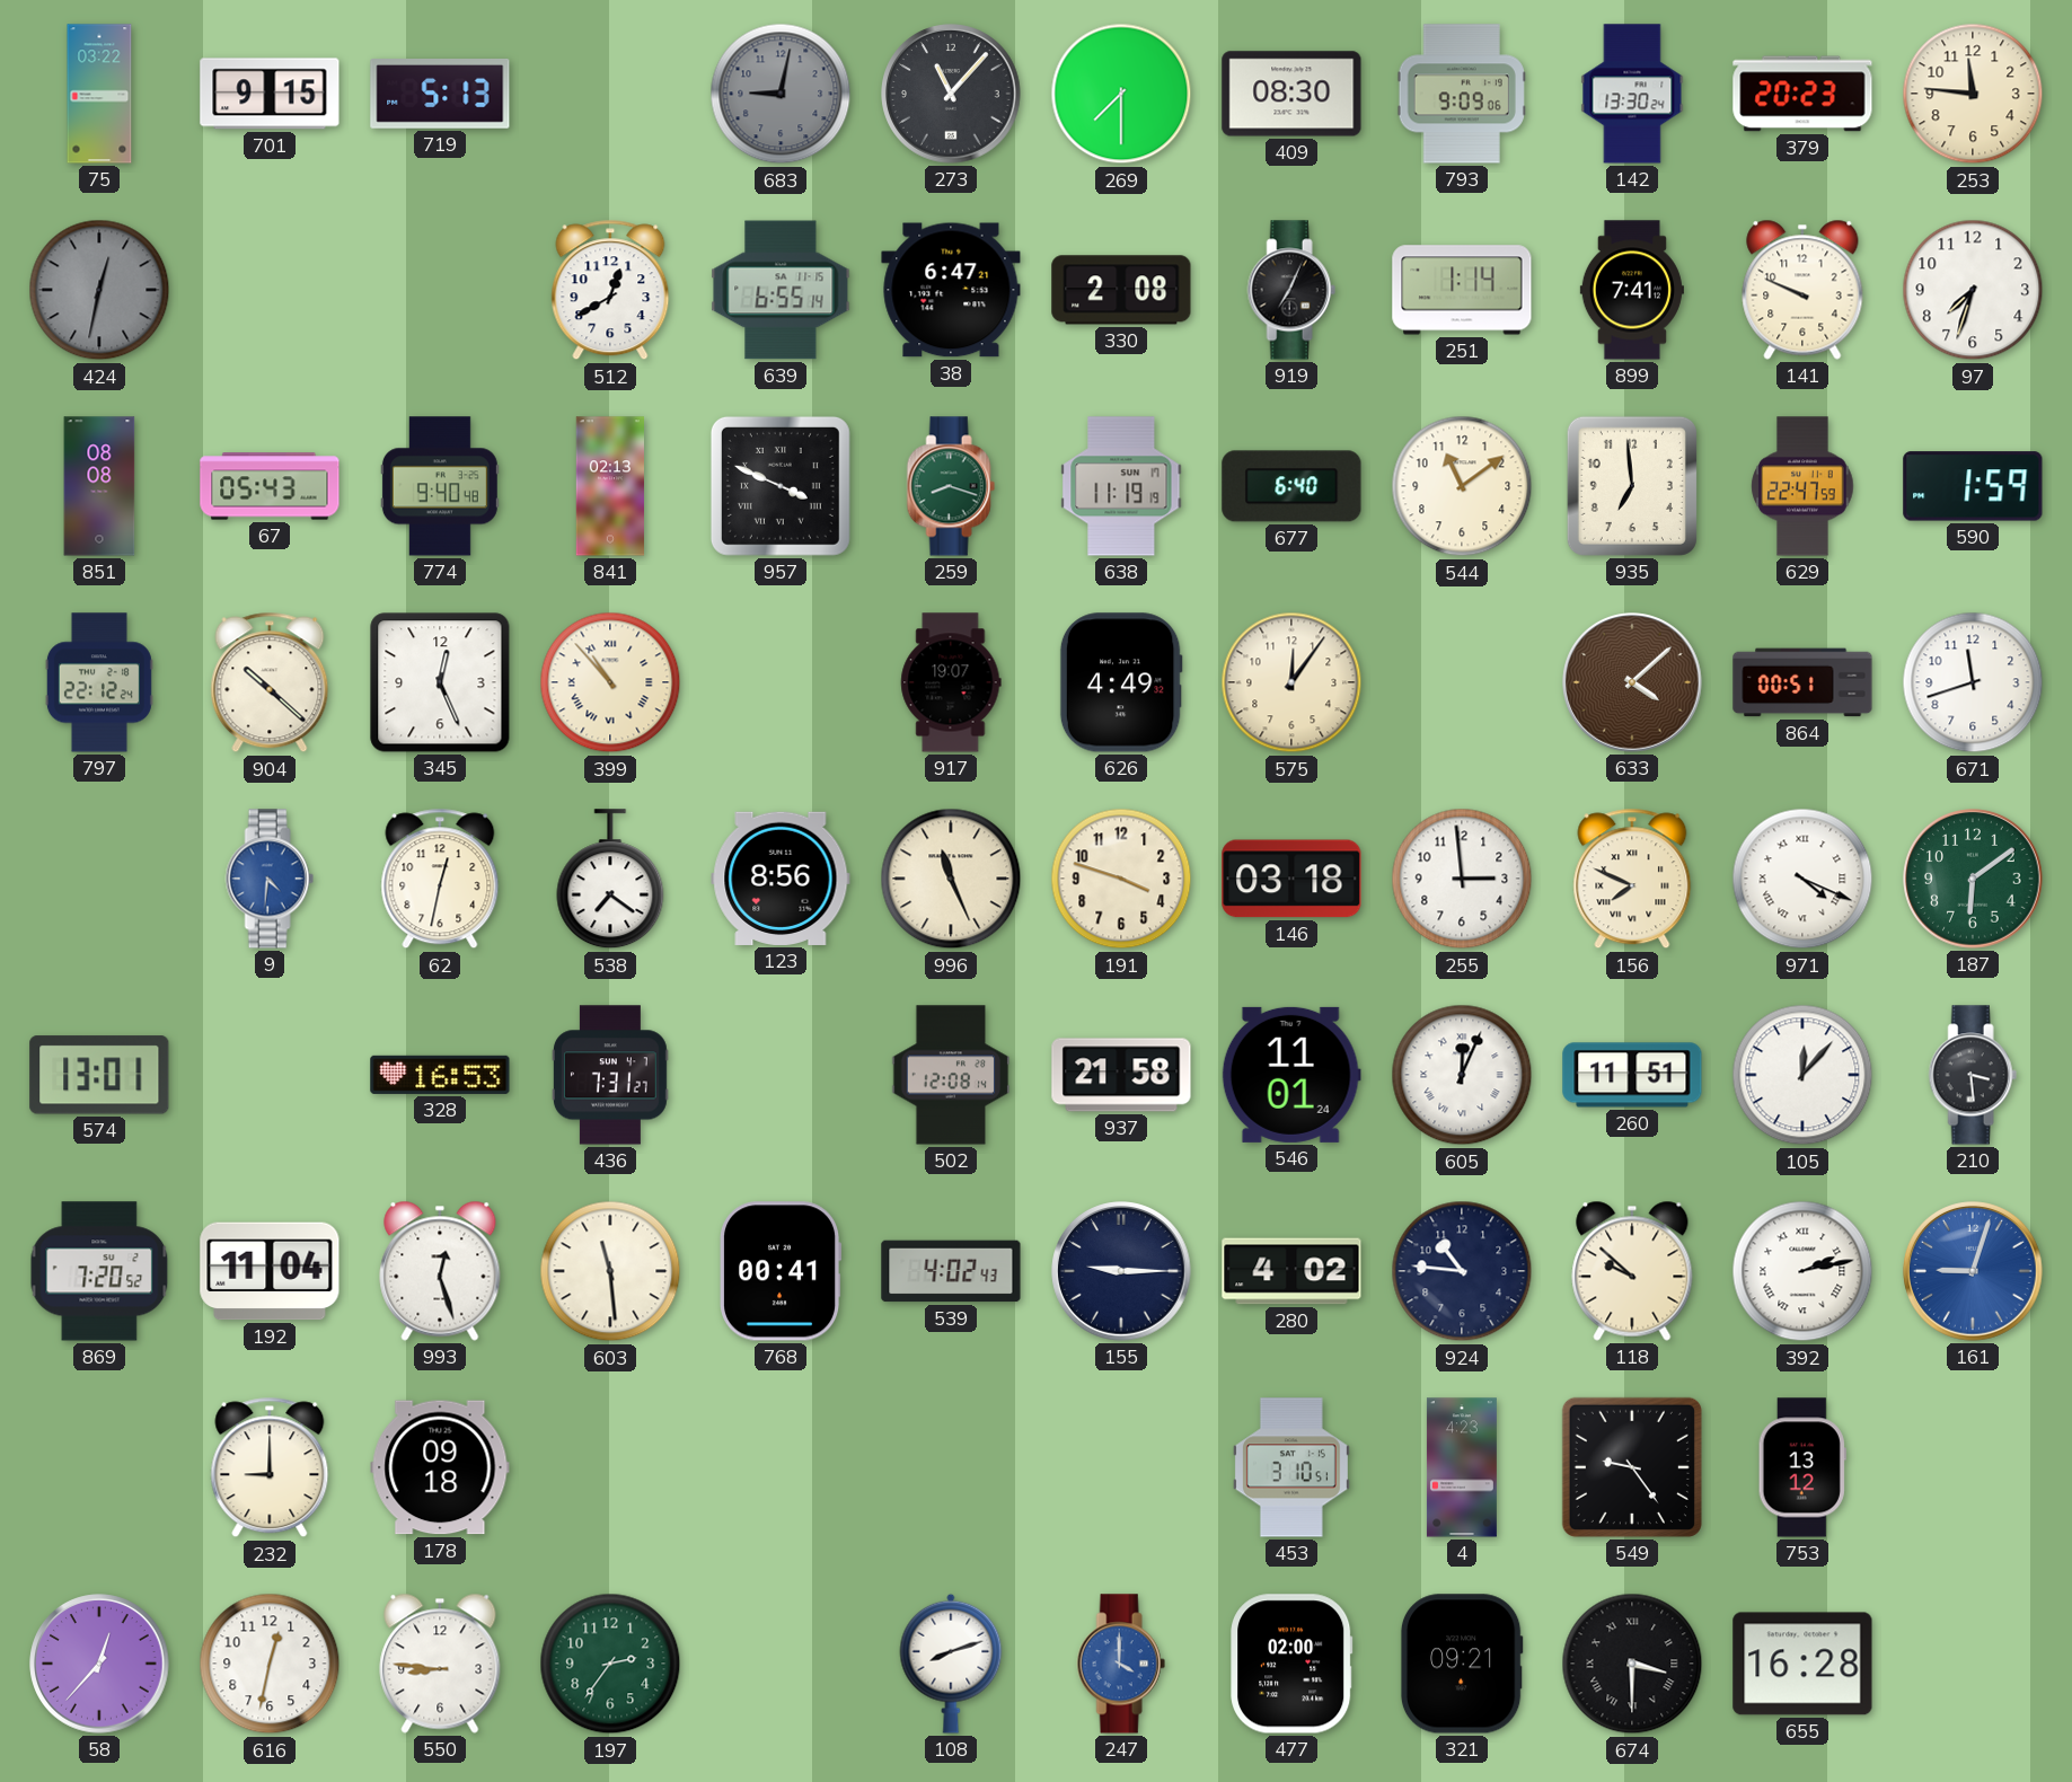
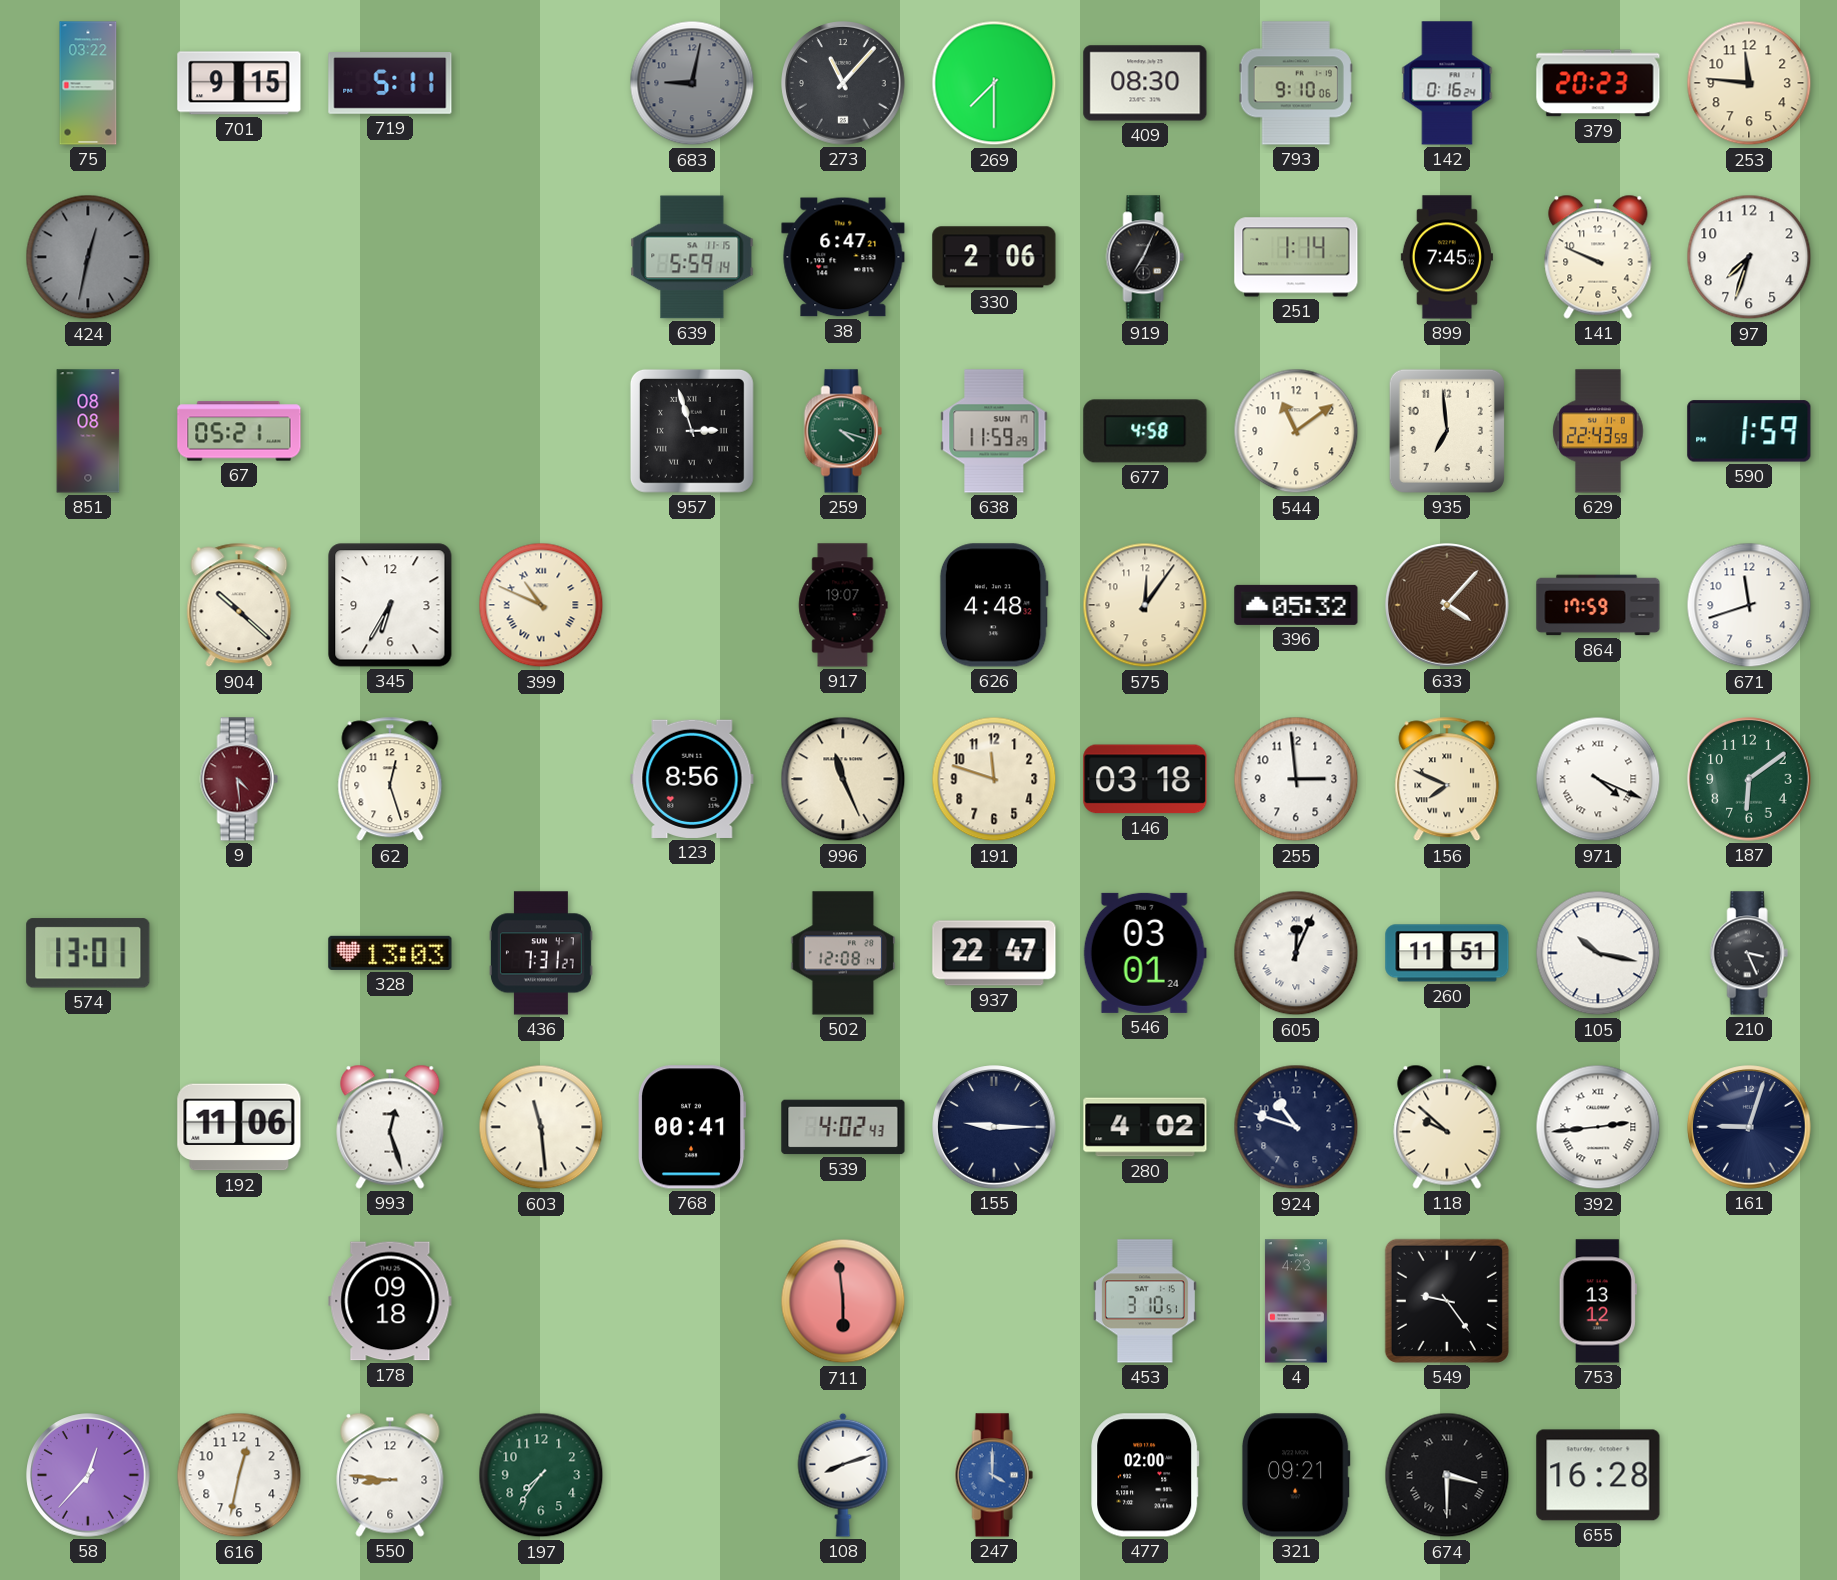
719: 5:13 -> 5:11 (390, 84)
793: 9:09 -> 9:10 (1296, 83)
142: 13:30 -> 0:16 (1447, 83)
512: 12:40 -> none (610, 290)
639: 6:55 -> 5:59 (692, 257)
330: 2:08 -> 2:06 (994, 257)
899: 7:41 -> 7:45 (1447, 257)
67: 05:43 -> 05:21 (239, 431)
774: 9:40 -> none (440, 486)
841: 02:13 -> none (609, 486)
957: 3:49 -> 2:57 (692, 431)
259: 8:18 -> 4:18 (843, 431)
638: 11:19 -> 11:59 (994, 431)
677: 6:40 -> 4:58 (1145, 431)
629: 22:47 -> 22:43 (1598, 431)
797: 22:12 -> none (99, 682)
345: 12:26 -> 6:35 (390, 605)
399: 10:53 -> 10:49 (541, 605)
626: 4:49 -> 4:48 (994, 605)
396: none -> 05:32 (1296, 605)
633: 4:08 -> 4:07 (1447, 605)
864: 00:51 -> 17:59 (1598, 605)
9: 4:31 -> 4:29 (239, 779)
9 dial: blue -> burgundy (239, 779)
62: 12:32 -> 12:27 (390, 779)
538: 7:21 -> none (610, 880)
191: 3:48 -> 11:48 (994, 779)
328: 16:53 -> 13:03 (390, 953)
937: 21:58 -> 22:47 (994, 953)
546: 11:01 -> 03:01 (1145, 953)
105: 12:07 -> 10:17 (1598, 953)
210: 3:29 -> 3:26 (1749, 953)
869: 7:20 -> none (99, 1271)
192: 11:04 -> 11:06 (239, 1127)
924: 10:46 -> 10:48 (1296, 1127)
392: 2:13 -> 2:44 (1598, 1127)
161 dial: blue -> navy (1749, 1127)
232: 9:00 -> none (270, 1467)
711: none -> 5:59 (843, 1301)
197: 2:36 -> 7:36 (541, 1475)
